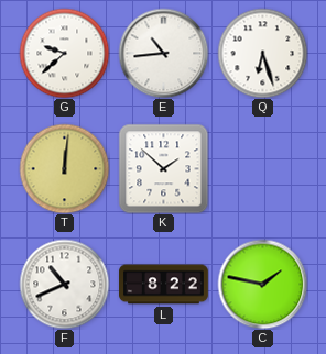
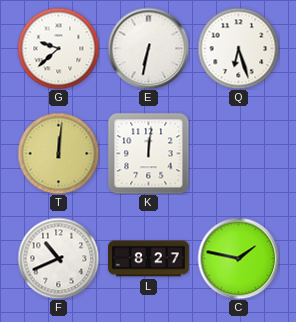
E: 10:44 -> 6:32 (148, 48)
K: 1:52 -> 12:01 (148, 153)
L: 8:22 -> 8:27 (149, 259)
